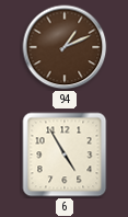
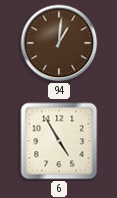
94: 1:11 -> 1:01 (59, 43)
